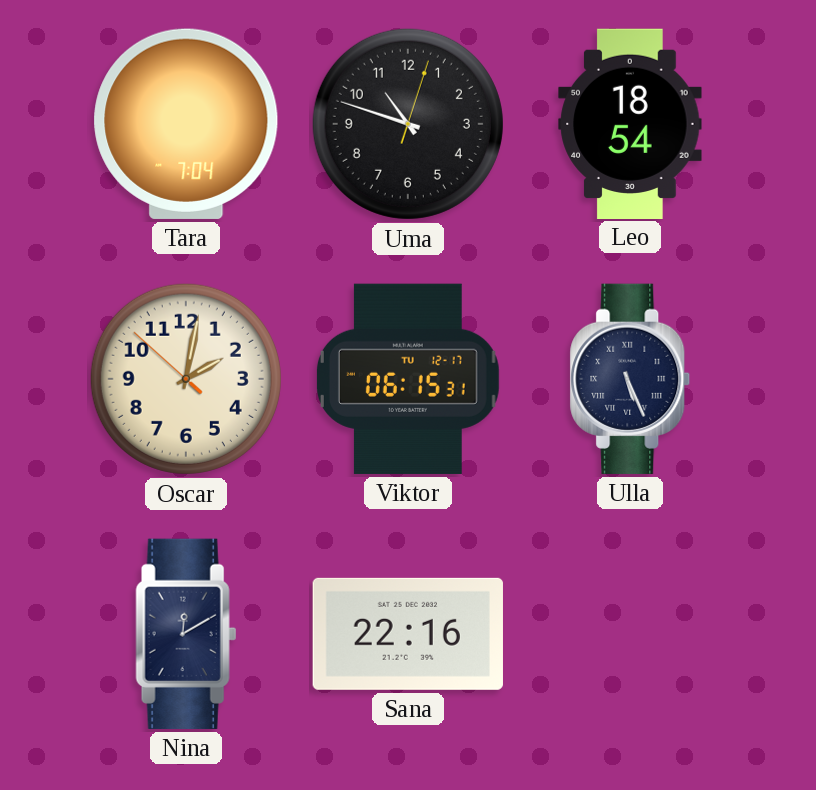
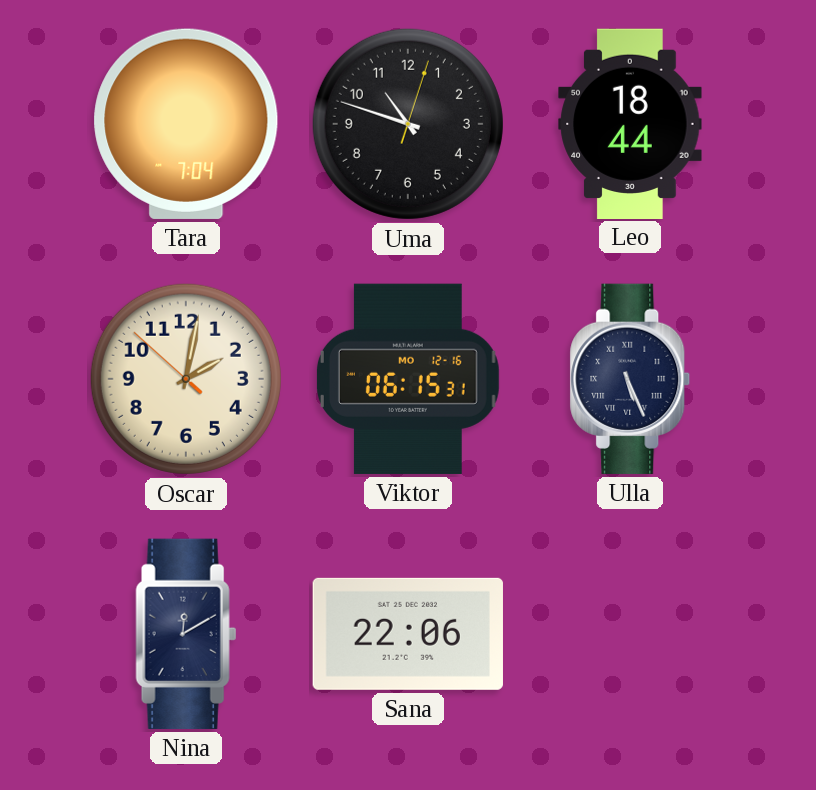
Leo: 18:54 -> 18:44 (630, 123)
Viktor date: TU 12-17 -> MO 12-16 (408, 379)
Sana: 22:16 -> 22:06 (408, 634)
